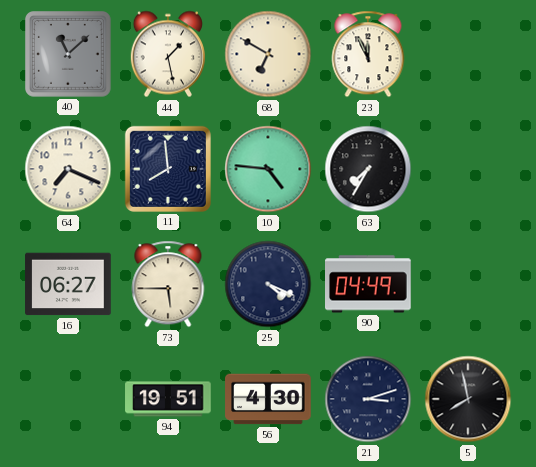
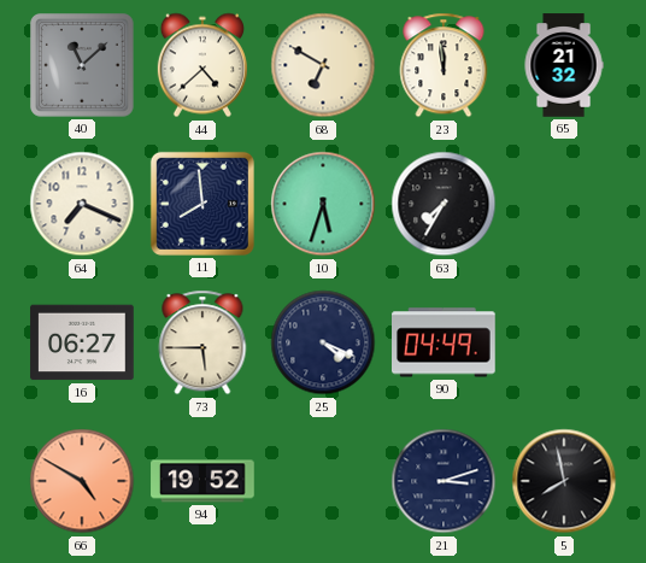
44: 1:28 -> 4:38 (202, 65)
23: 11:56 -> 11:59 (444, 65)
65: none -> 21:32 (564, 65)
10: 4:46 -> 5:33 (323, 204)
66: none -> 4:50 (82, 481)
94: 19:51 -> 19:52 (202, 481)
56: 4:30 -> none (268, 399)
